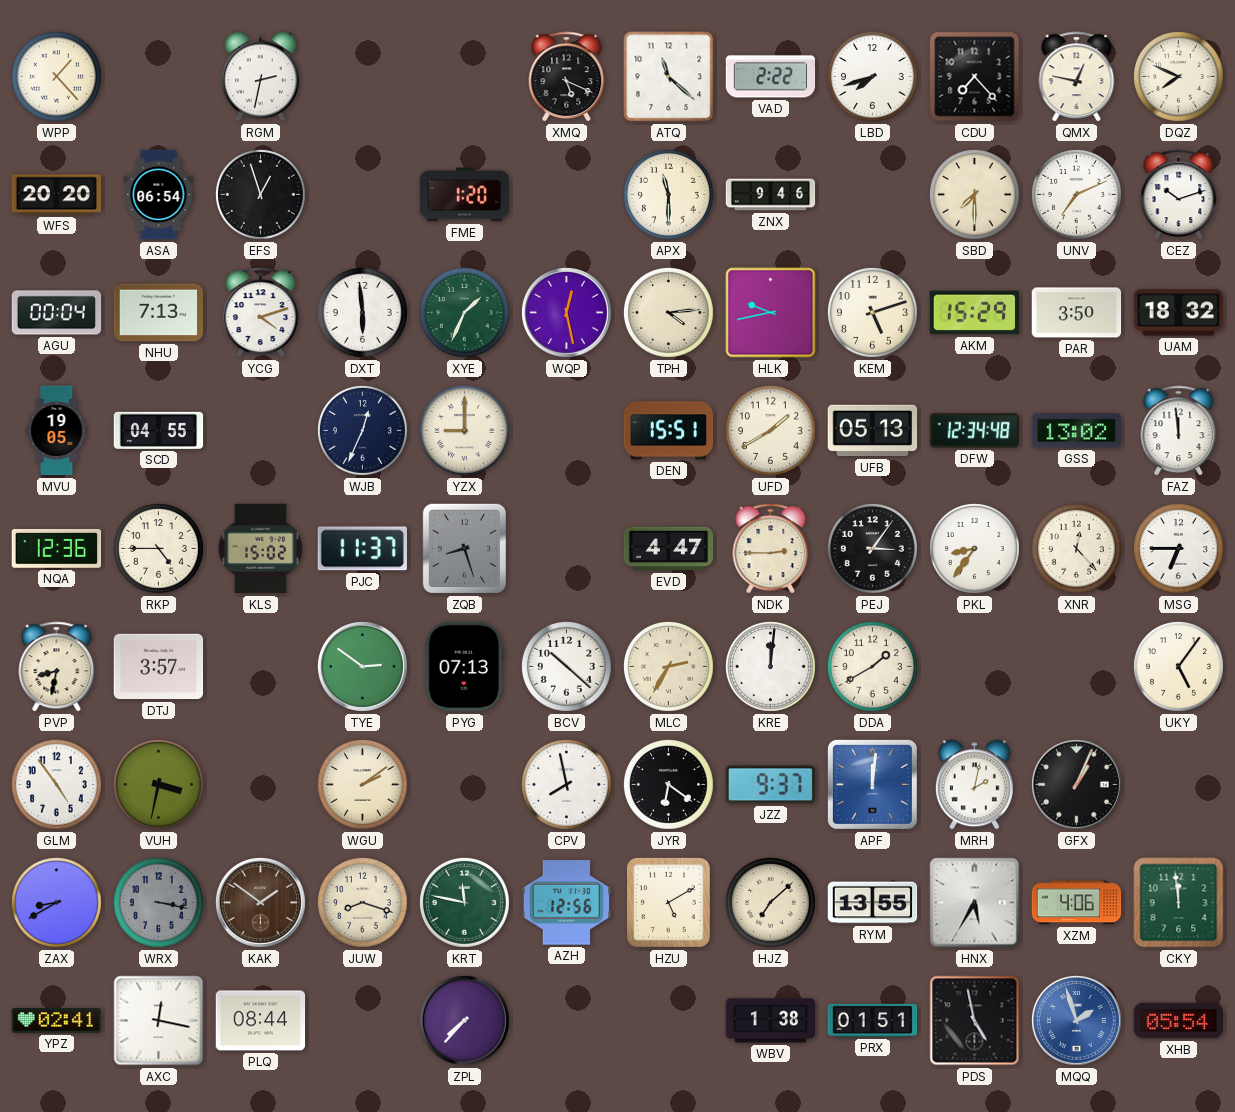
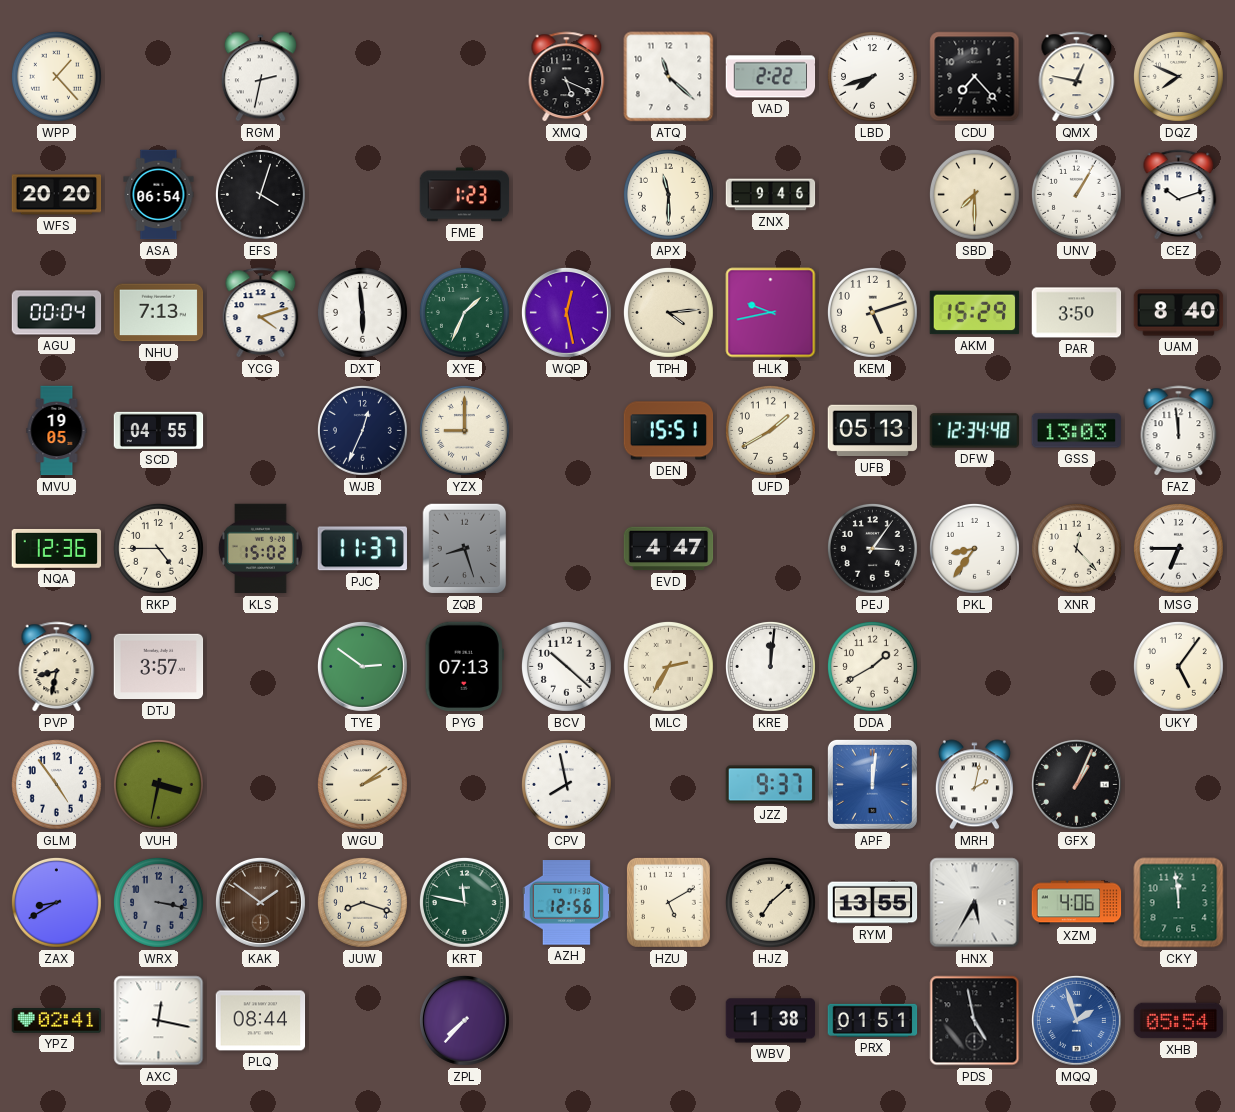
EFS: 12:57 -> 4:03 (260, 194)
FME: 1:20 -> 1:23 (465, 195)
UNV: 7:11 -> 1:05 (1076, 194)
UAM: 18:32 -> 8:40 (1179, 313)
GSS: 13:02 -> 13:03 (1077, 431)
NDK: 2:45 -> none (771, 549)
JYR: 6:21 -> none (668, 784)
